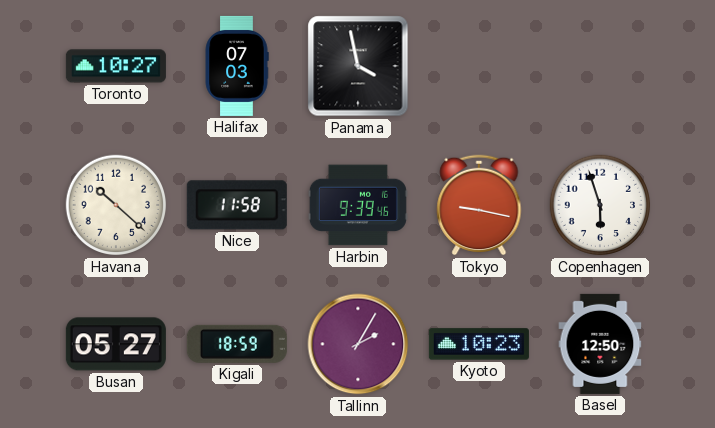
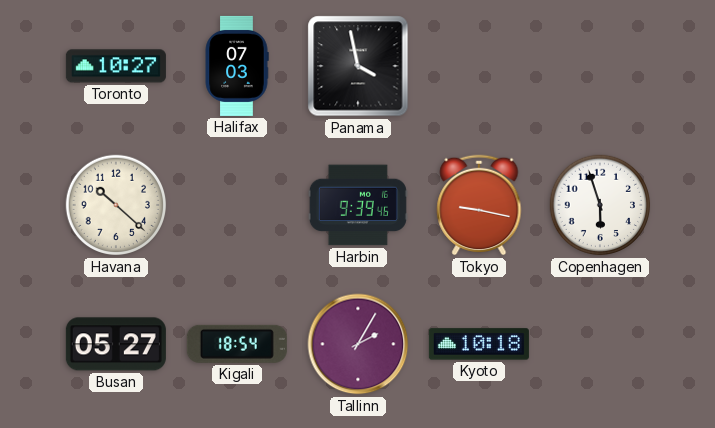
Nice: 11:58 -> none (237, 205)
Kigali: 18:59 -> 18:54 (237, 344)
Kyoto: 10:23 -> 10:18 (479, 344)
Basel: 12:50 -> none (600, 344)
